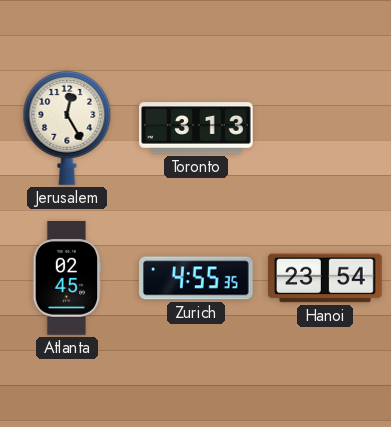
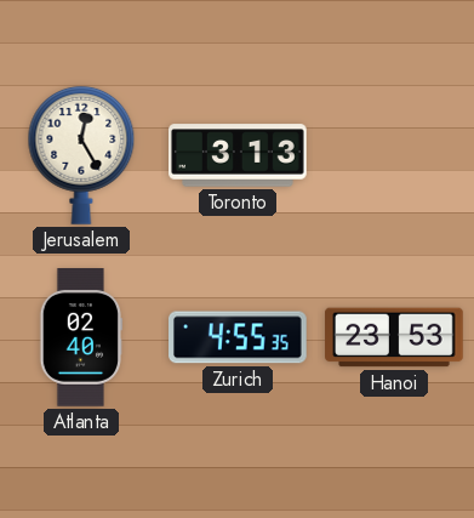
Atlanta: 02:45 -> 02:40 (81, 337)
Hanoi: 23:54 -> 23:53 (394, 337)
